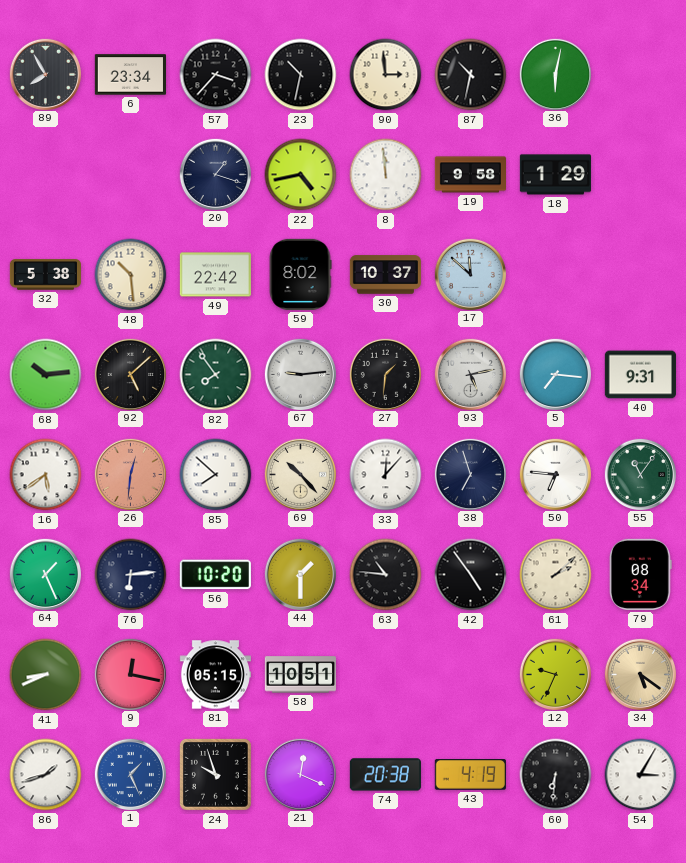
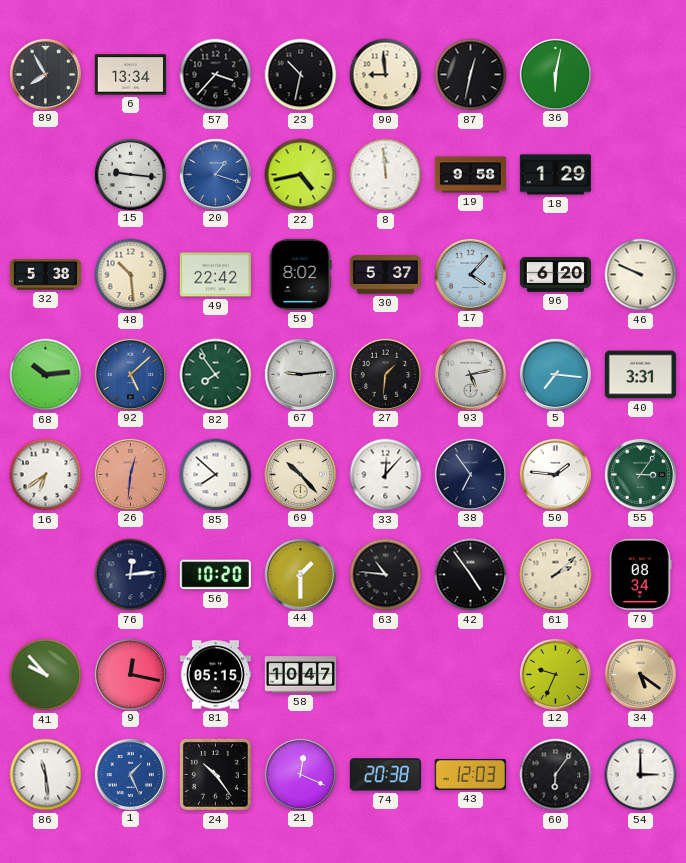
6: 23:34 -> 13:34 (130, 75)
90: 2:59 -> 8:59 (386, 75)
87: 10:32 -> 12:32 (471, 75)
15: none -> 9:16 (130, 174)
20 dial: navy -> blue (215, 174)
30: 10:37 -> 5:37 (385, 275)
17: 11:52 -> 4:07 (470, 274)
96: none -> 6:20 (555, 275)
46: none -> 9:49 (641, 275)
92 dial: black -> blue (130, 374)
40: 9:31 -> 3:31 (640, 375)
16: 5:39 -> 6:39 (46, 475)
38: 6:57 -> 6:54 (470, 474)
50: 6:46 -> 1:46 (555, 474)
55: 11:06 -> 3:06 (640, 474)
64: 1:26 -> none (45, 574)
76: 6:14 -> 12:14 (131, 575)
41: 8:41 -> 9:53 (46, 675)
58: 10:51 -> 10:47 (300, 675)
86: 1:42 -> 11:29 (46, 775)
24: 9:57 -> 10:24 (215, 774)
43: 4:19 -> 12:03 (470, 775)
60: 6:31 -> 6:06 (556, 775)
54: 3:05 -> 3:00 (641, 775)
